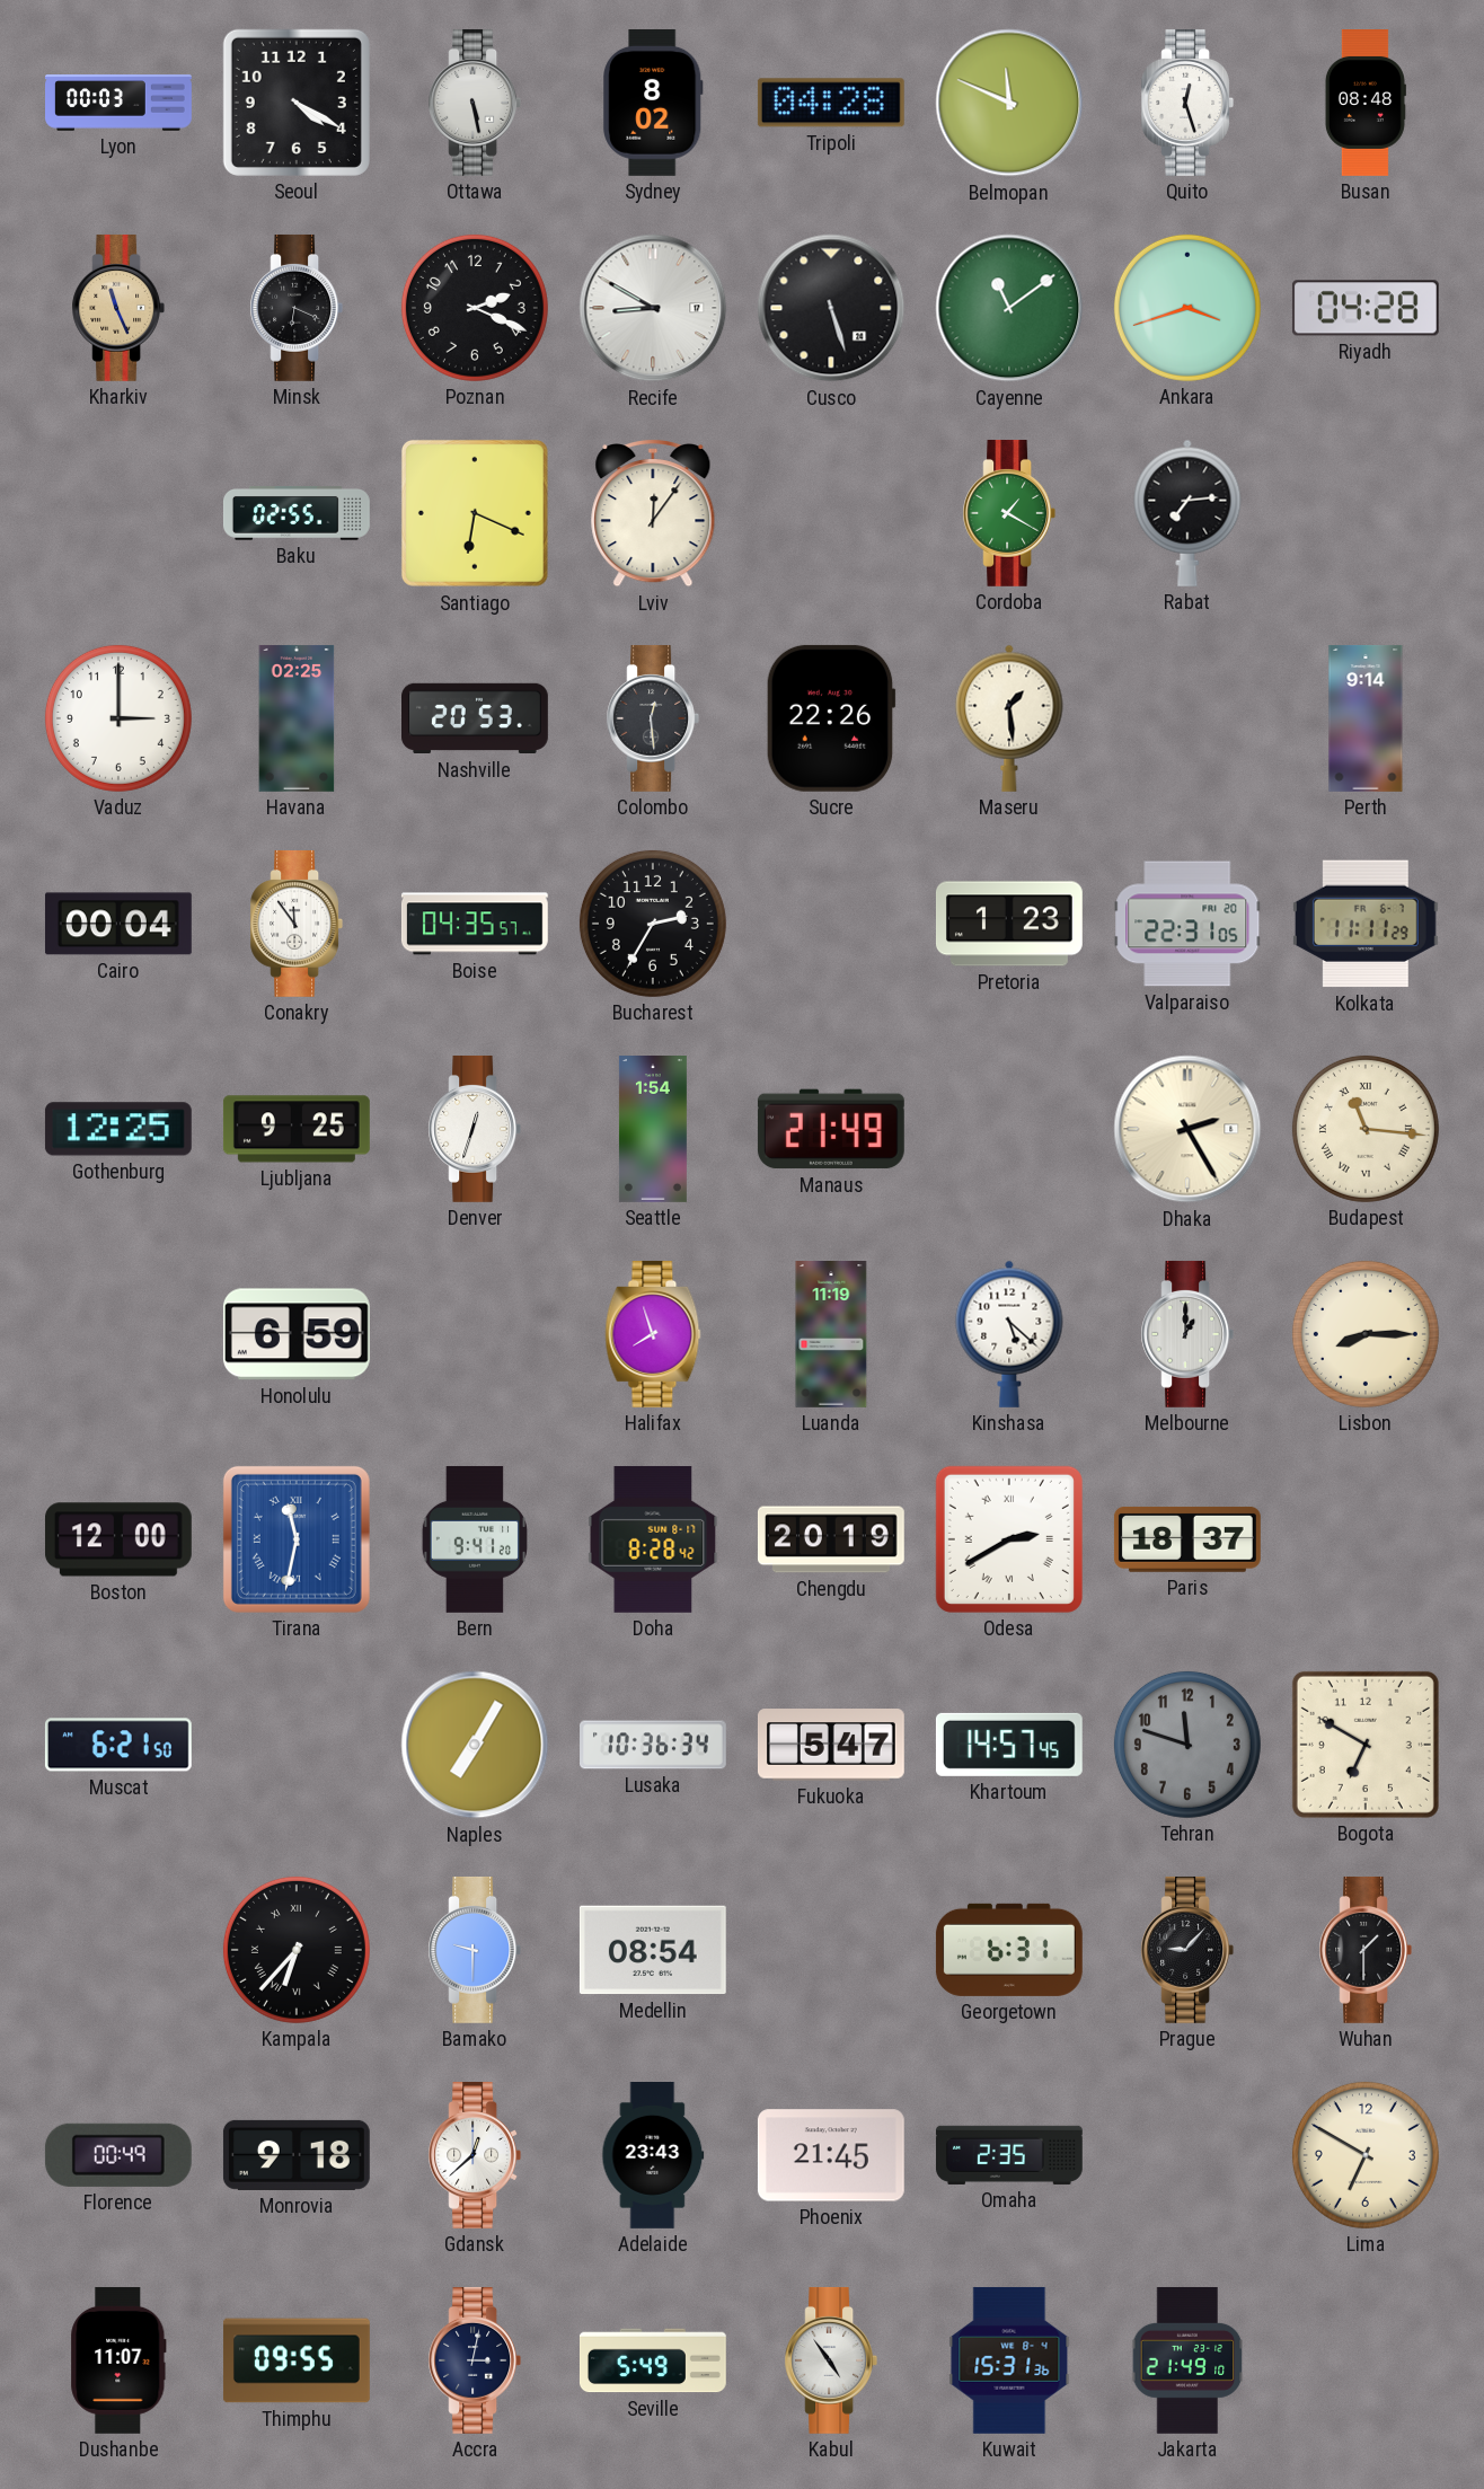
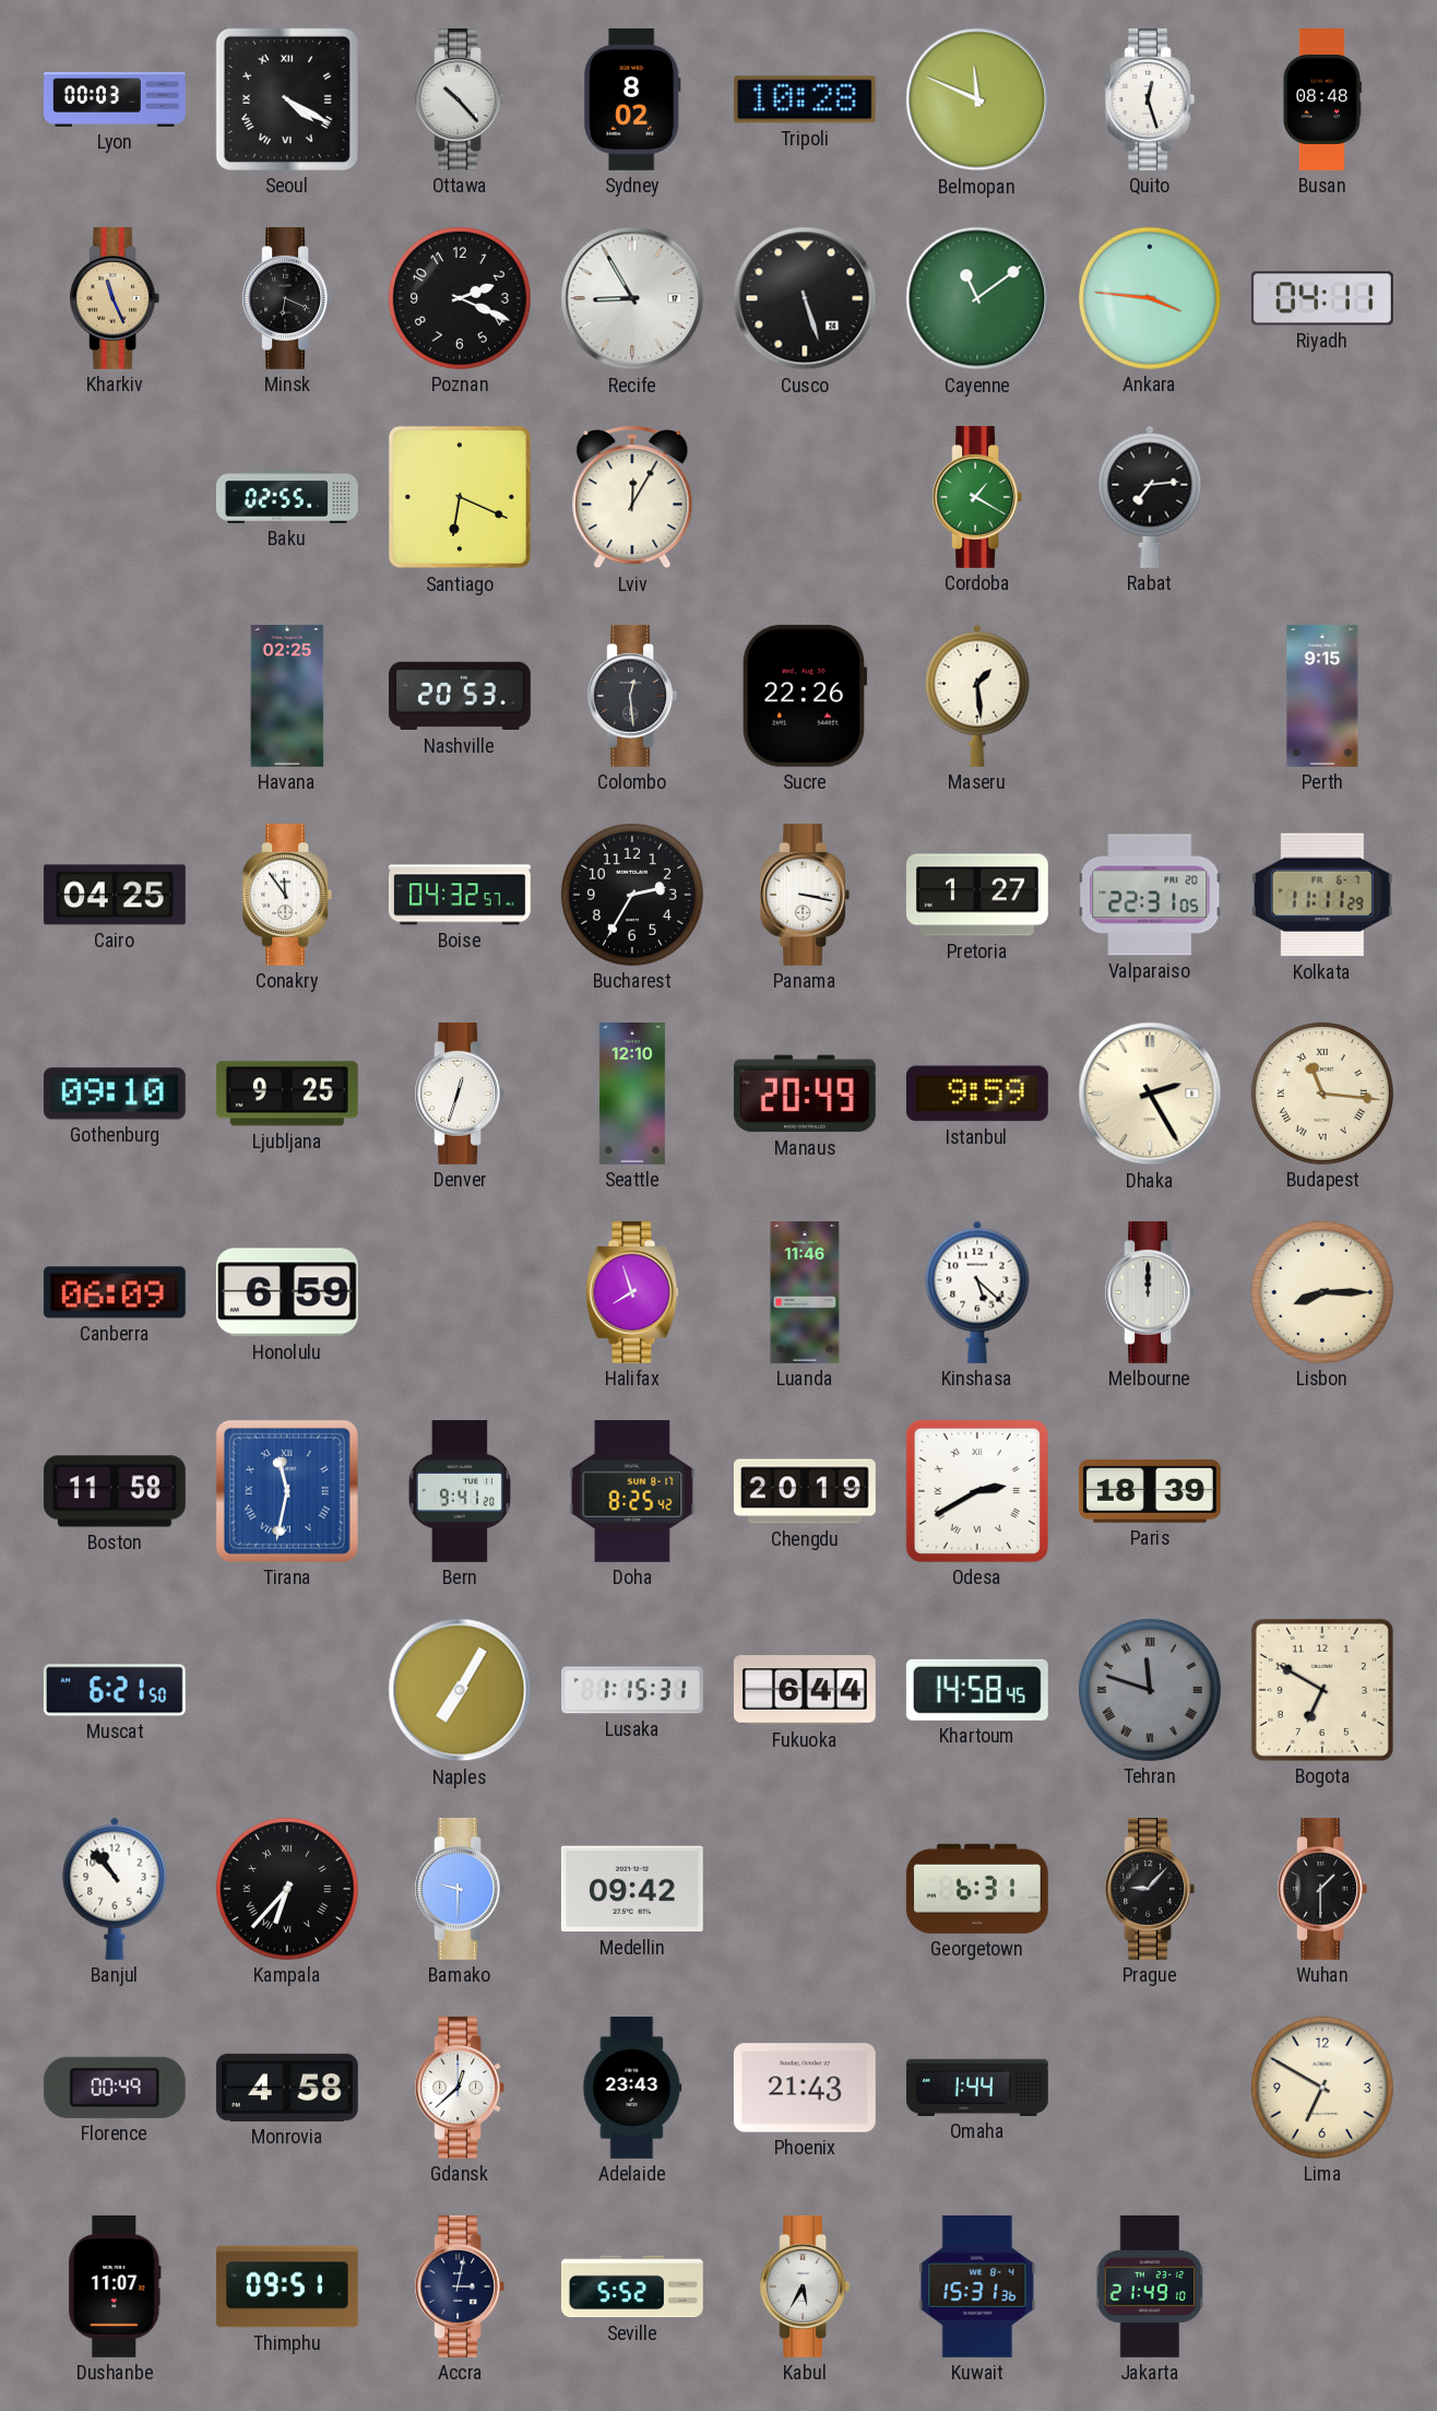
Seoul numerals: Arabic -> Roman (287, 99)
Ottawa: 5:28 -> 10:23 (460, 99)
Tripoli: 04:28 -> 10:28 (805, 99)
Recife: 8:50 -> 8:55 (632, 298)
Ankara: 3:42 -> 3:46 (1150, 298)
Riyadh: 04:28 -> 04:11 (1322, 298)
Lviv: 12:06 -> 12:05 (632, 497)
Vaduz: 3:00 -> none (118, 718)
Perth: 9:14 -> 9:15 (1322, 697)
Cairo: 00:04 -> 04:25 (115, 895)
Boise: 04:35 -> 04:32 (460, 895)
Panama: none -> 3:17 (805, 895)
Pretoria: 1:23 -> 1:27 (977, 895)
Gothenburg: 12:25 -> 09:10 (115, 1094)
Seattle: 1:54 -> 12:10 (632, 1095)
Manaus: 21:49 -> 20:49 (805, 1094)
Istanbul: none -> 9:59 (977, 1094)
Canberra: none -> 06:09 (115, 1292)
Luanda: 11:19 -> 11:46 (805, 1293)
Melbourne: 1:00 -> 12:00 (1150, 1292)
Boston: 12:00 -> 11:58 (115, 1491)
Doha: 8:28 -> 8:25 (632, 1491)
Paris: 18:37 -> 18:39 (1150, 1491)
Lusaka: 10:36 -> 1:15 (633, 1690)
Fukuoka: 5:47 -> 6:44 (805, 1690)
Khartoum: 14:57 -> 14:58 (977, 1690)
Tehran numerals: Arabic -> Roman (1150, 1690)
Banjul: none -> 10:53 (115, 1889)
Medellin: 08:54 -> 09:42 (632, 1889)
Monrovia: 9:18 -> 4:58 (287, 2088)
Phoenix: 21:45 -> 21:43 (805, 2088)
Omaha: 2:35 -> 1:44 (977, 2088)
Thimphu: 09:55 -> 09:51 (287, 2286)
Seville: 5:49 -> 5:52 (632, 2286)
Kabul: 4:54 -> 5:35 (805, 2286)
